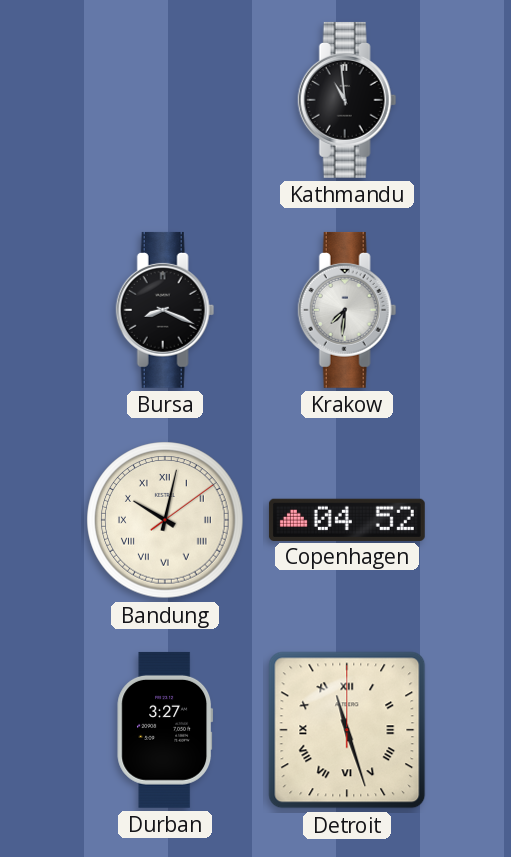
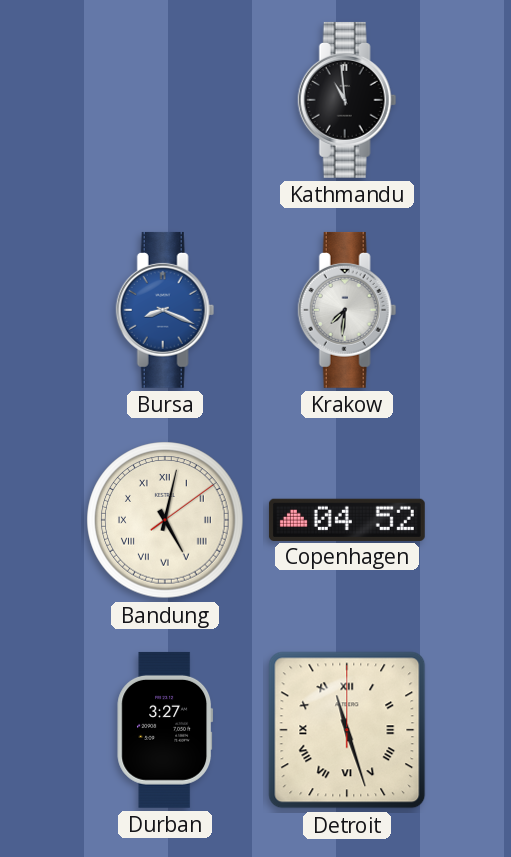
Bursa dial: black -> blue (165, 310)
Bandung: 10:02 -> 5:02 (165, 520)
